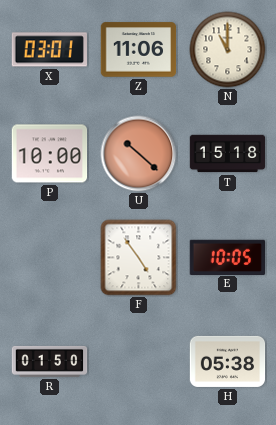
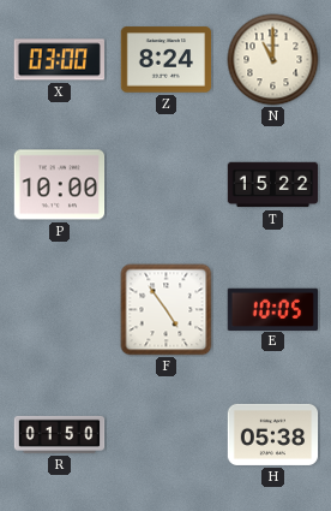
X: 03:01 -> 03:00 (59, 60)
Z: 11:06 -> 8:24 (167, 60)
U: 10:22 -> none (139, 154)
T: 15:18 -> 15:22 (273, 185)
